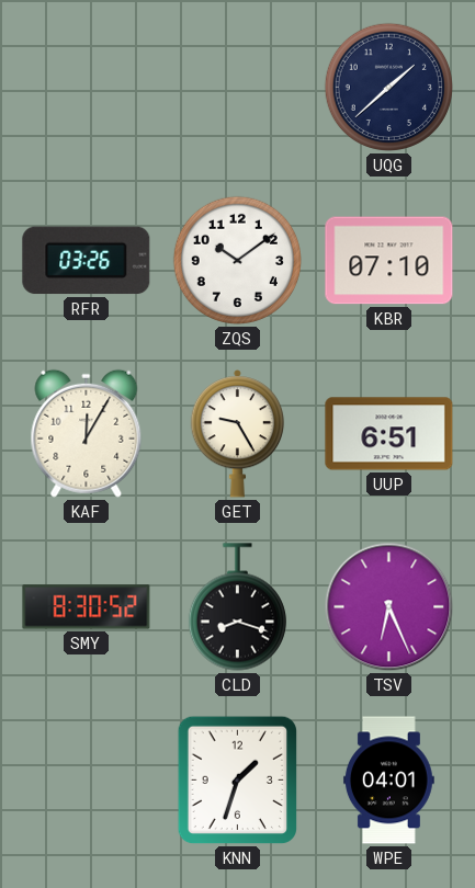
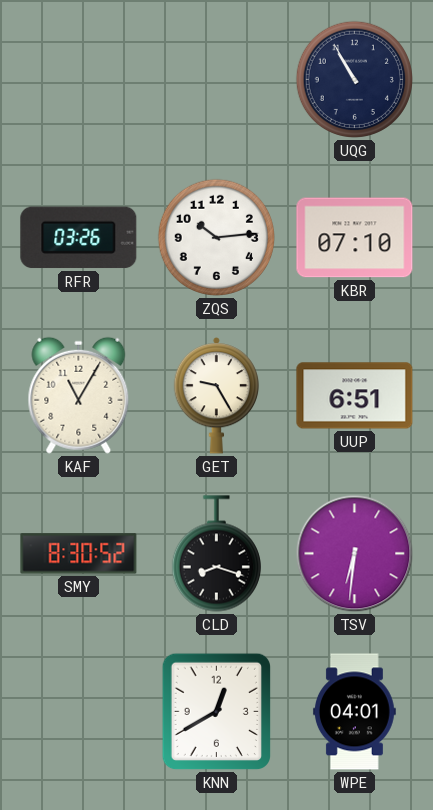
UQG: 1:38 -> 10:55 (354, 79)
ZQS: 10:09 -> 10:14 (216, 237)
KAF: 12:05 -> 11:05 (79, 395)
TSV: 6:26 -> 6:31 (355, 554)
KNN: 1:33 -> 12:40 (217, 712)
